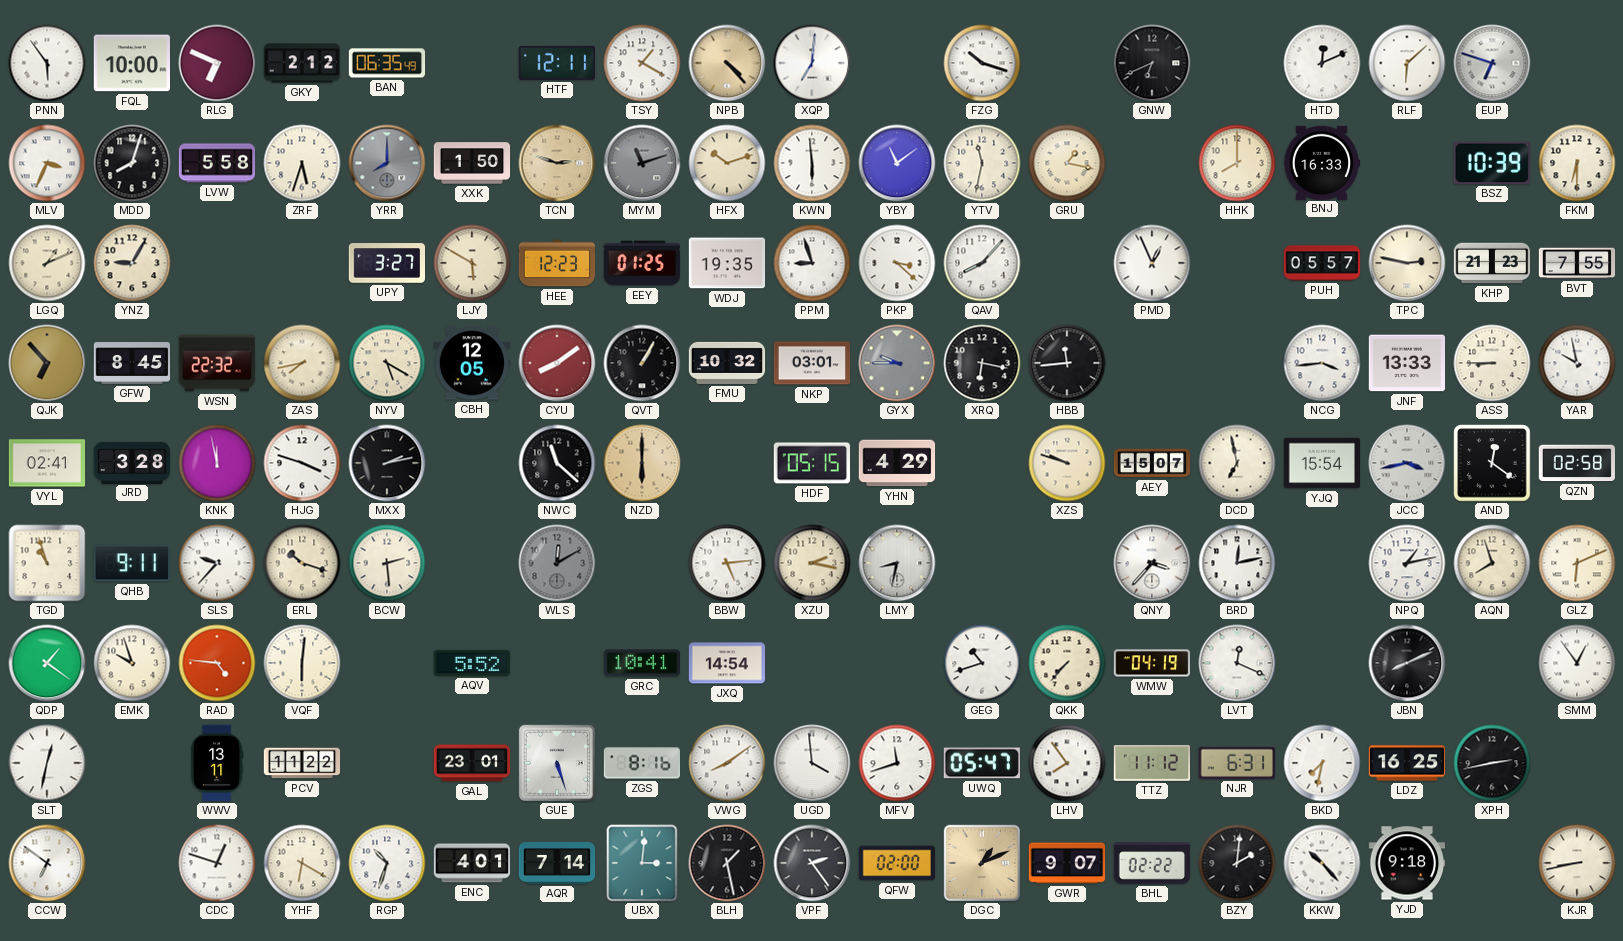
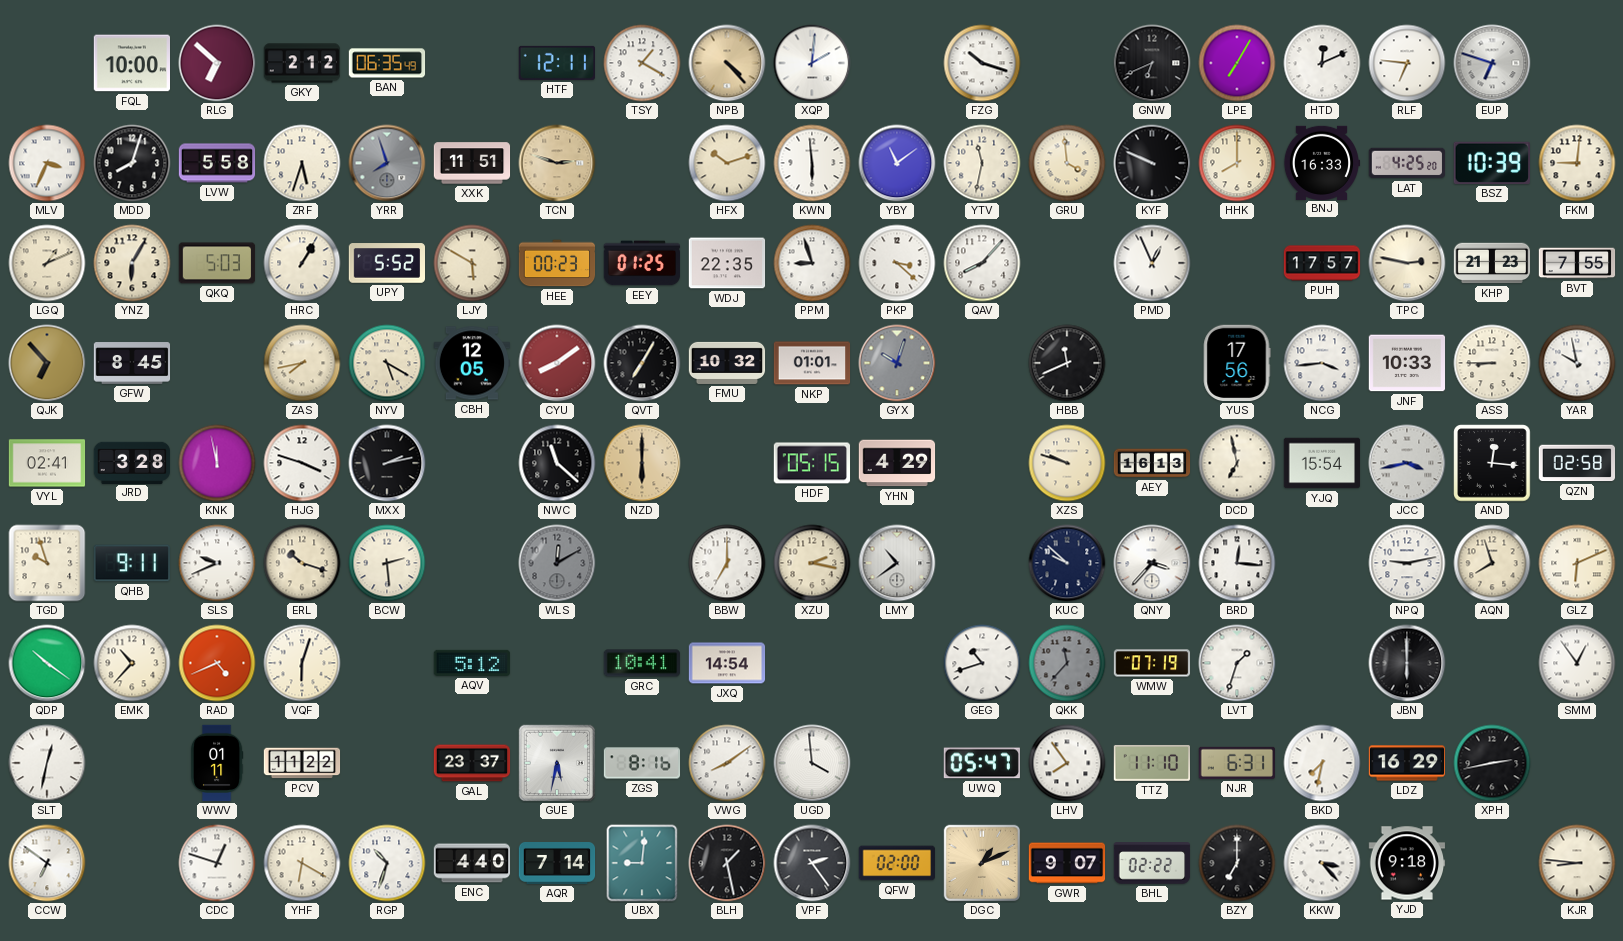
PNN: 5:54 -> none (47, 63)
RLG: 6:49 -> 6:52 (217, 63)
XQP: 7:01 -> 2:01 (812, 63)
LPE: none -> 7:05 (1237, 63)
RLF: 6:08 -> 6:46 (1407, 63)
YRR: 8:00 -> 7:57 (387, 163)
XXK: 1:50 -> 11:51 (472, 163)
MYM: 11:12 -> none (642, 163)
GRU: 1:17 -> 3:59 (1067, 163)
KYF: none -> 9:49 (1152, 163)
LAT: none -> 4:25 (1407, 163)
FKM: 6:30 -> 9:01 (1577, 163)
YNZ: 9:05 -> 6:05 (132, 263)
QKQ: none -> 5:03 (217, 263)
HRC: none -> 1:05 (302, 263)
UPY: 3:27 -> 5:52 (387, 263)
HEE: 12:23 -> 00:23 (557, 263)
WDJ: 19:35 -> 22:35 (727, 263)
PUH: 05:57 -> 17:57 (1322, 263)
WSN: 22:32 -> none (217, 363)
QVT: 1:05 -> 7:05 (642, 363)
NKP: 03:01 -> 01:01 (812, 363)
GYX: 9:45 -> 10:03 (897, 363)
XRQ: 6:17 -> none (982, 363)
HBB: 11:44 -> 11:41 (1067, 363)
YUS: none -> 17:56 (1237, 363)
JNF: 13:33 -> 10:33 (1407, 363)
AEY: 15:07 -> 16:13 (1152, 463)
AND: 12:21 -> 12:16 (1492, 463)
TGD: 10:57 -> 9:57 (47, 563)
SLS: 9:37 -> 9:41 (217, 563)
BBW: 5:14 -> 7:00 (727, 563)
LMY: 8:32 -> 10:39 (897, 563)
KUC: none -> 9:52 (1067, 563)
BRD: 12:13 -> 12:16 (1237, 563)
NPQ: 1:13 -> 9:13 (1407, 563)
QDP: 1:21 -> 10:21 (47, 663)
EMK: 9:57 -> 10:37 (132, 663)
RAD: 4:46 -> 4:41 (217, 663)
VQF: 6:01 -> 6:03 (302, 663)
AQV: 5:52 -> 5:12 (472, 663)
QKK: 7:37 -> 11:37 (1067, 663)
QKK dial: cream -> grey (1067, 663)
WMW: 04:19 -> 07:19 (1152, 663)
LVT: 12:19 -> 1:33 (1237, 663)
JBN: 8:11 -> 6:00 (1407, 663)
WWV: 13:11 -> 01:11 (217, 763)
GAL: 23:01 -> 23:37 (472, 763)
GUE: 5:27 -> 5:32 (557, 763)
MFV: 11:42 -> none (897, 763)
TTZ: 11:12 -> 11:10 (1151, 763)
LDZ: 16:25 -> 16:29 (1407, 763)
ENC: 4:01 -> 4:40 (472, 863)
UBX: 3:01 -> 9:01 (642, 863)
BZY: 2:01 -> 7:00 (1237, 863)
KKW: 10:23 -> 3:23 (1322, 863)
KJR: 8:43 -> 8:46 (1577, 863)
